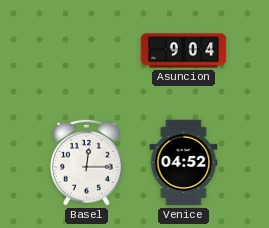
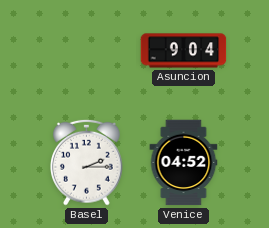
Basel: 12:15 -> 2:15 (87, 162)
